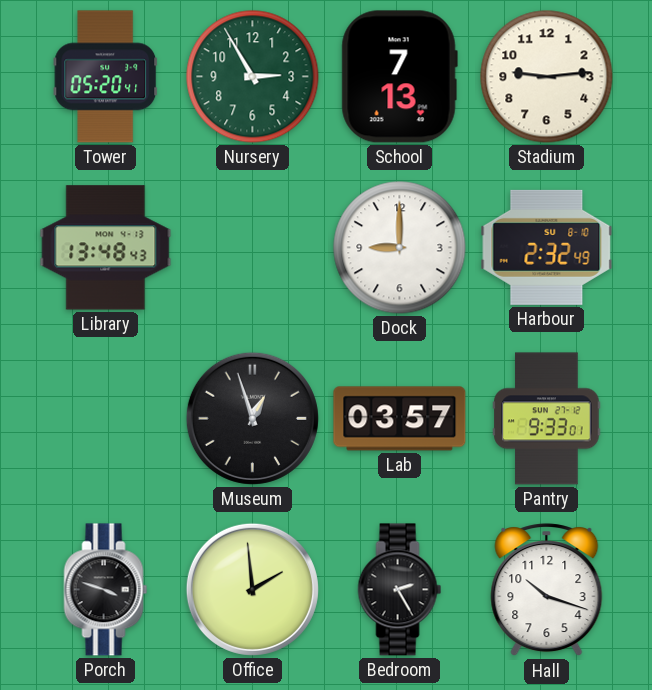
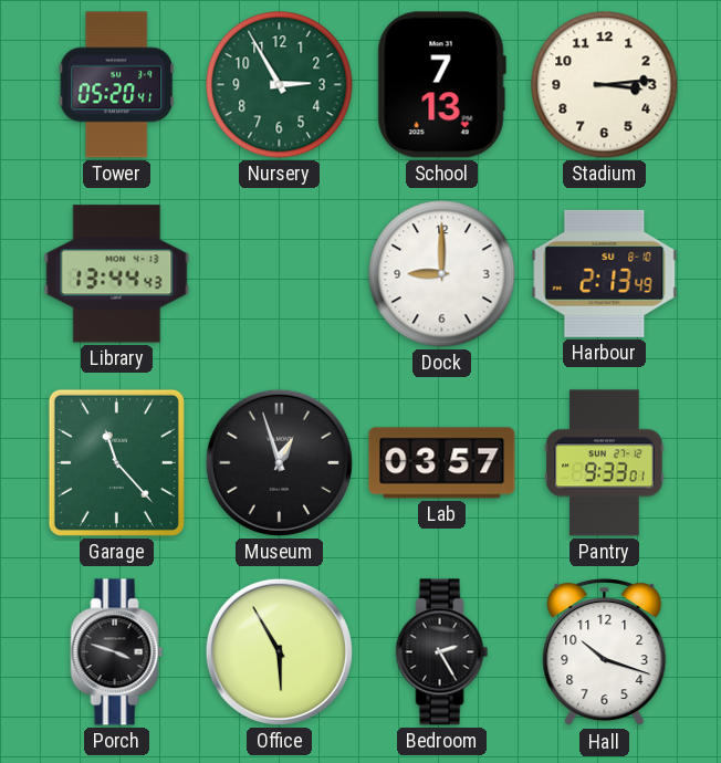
Stadium: 9:14 -> 3:14 (605, 85)
Library: 13:48 -> 13:44 (117, 274)
Harbour: 2:32 -> 2:13 (605, 273)
Garage: none -> 11:23 (116, 462)
Office: 1:59 -> 5:55 (279, 651)
